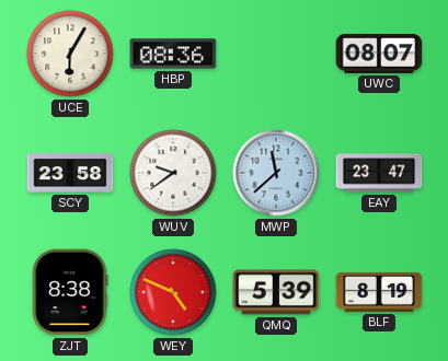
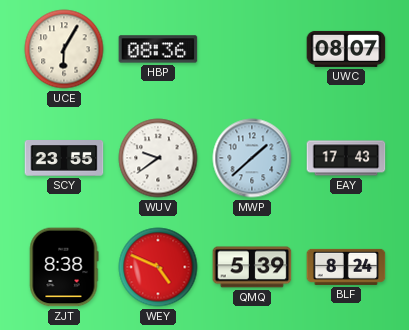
SCY: 23:58 -> 23:55 (64, 158)
MWP: 11:38 -> 1:38 (252, 158)
EAY: 23:47 -> 17:43 (346, 158)
BLF: 8:19 -> 8:24 (346, 267)
